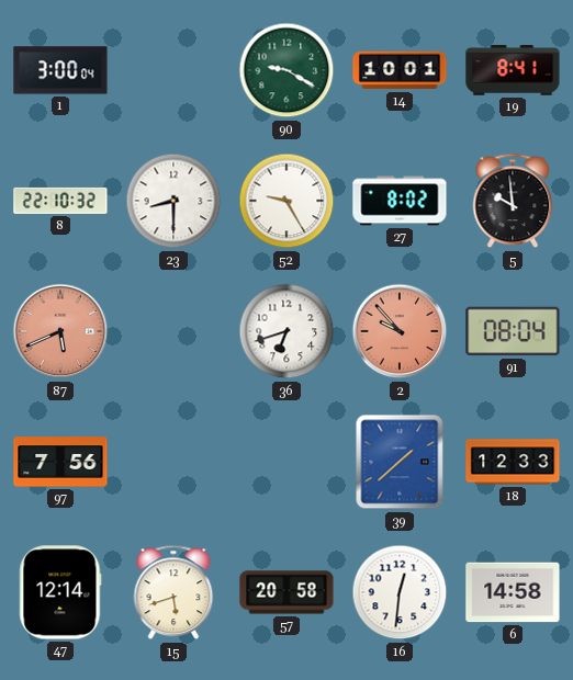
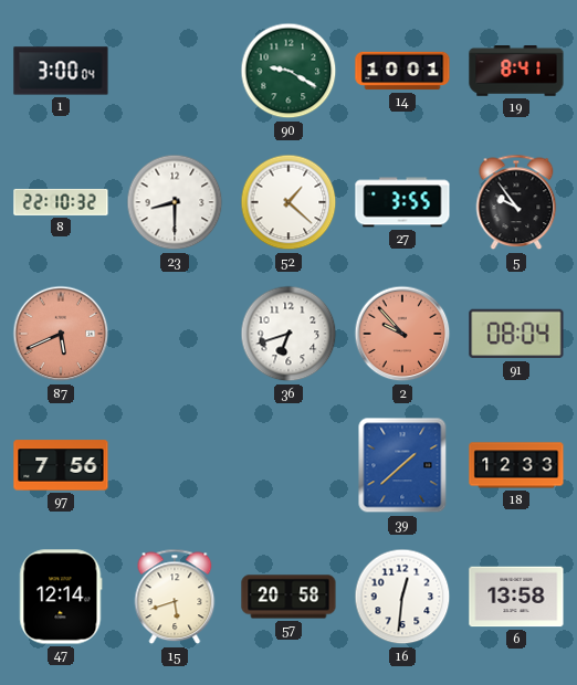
52: 9:25 -> 1:22 (288, 202)
27: 8:02 -> 3:55 (402, 202)
5: 9:59 -> 9:54 (516, 202)
6: 14:58 -> 13:58 (516, 597)
